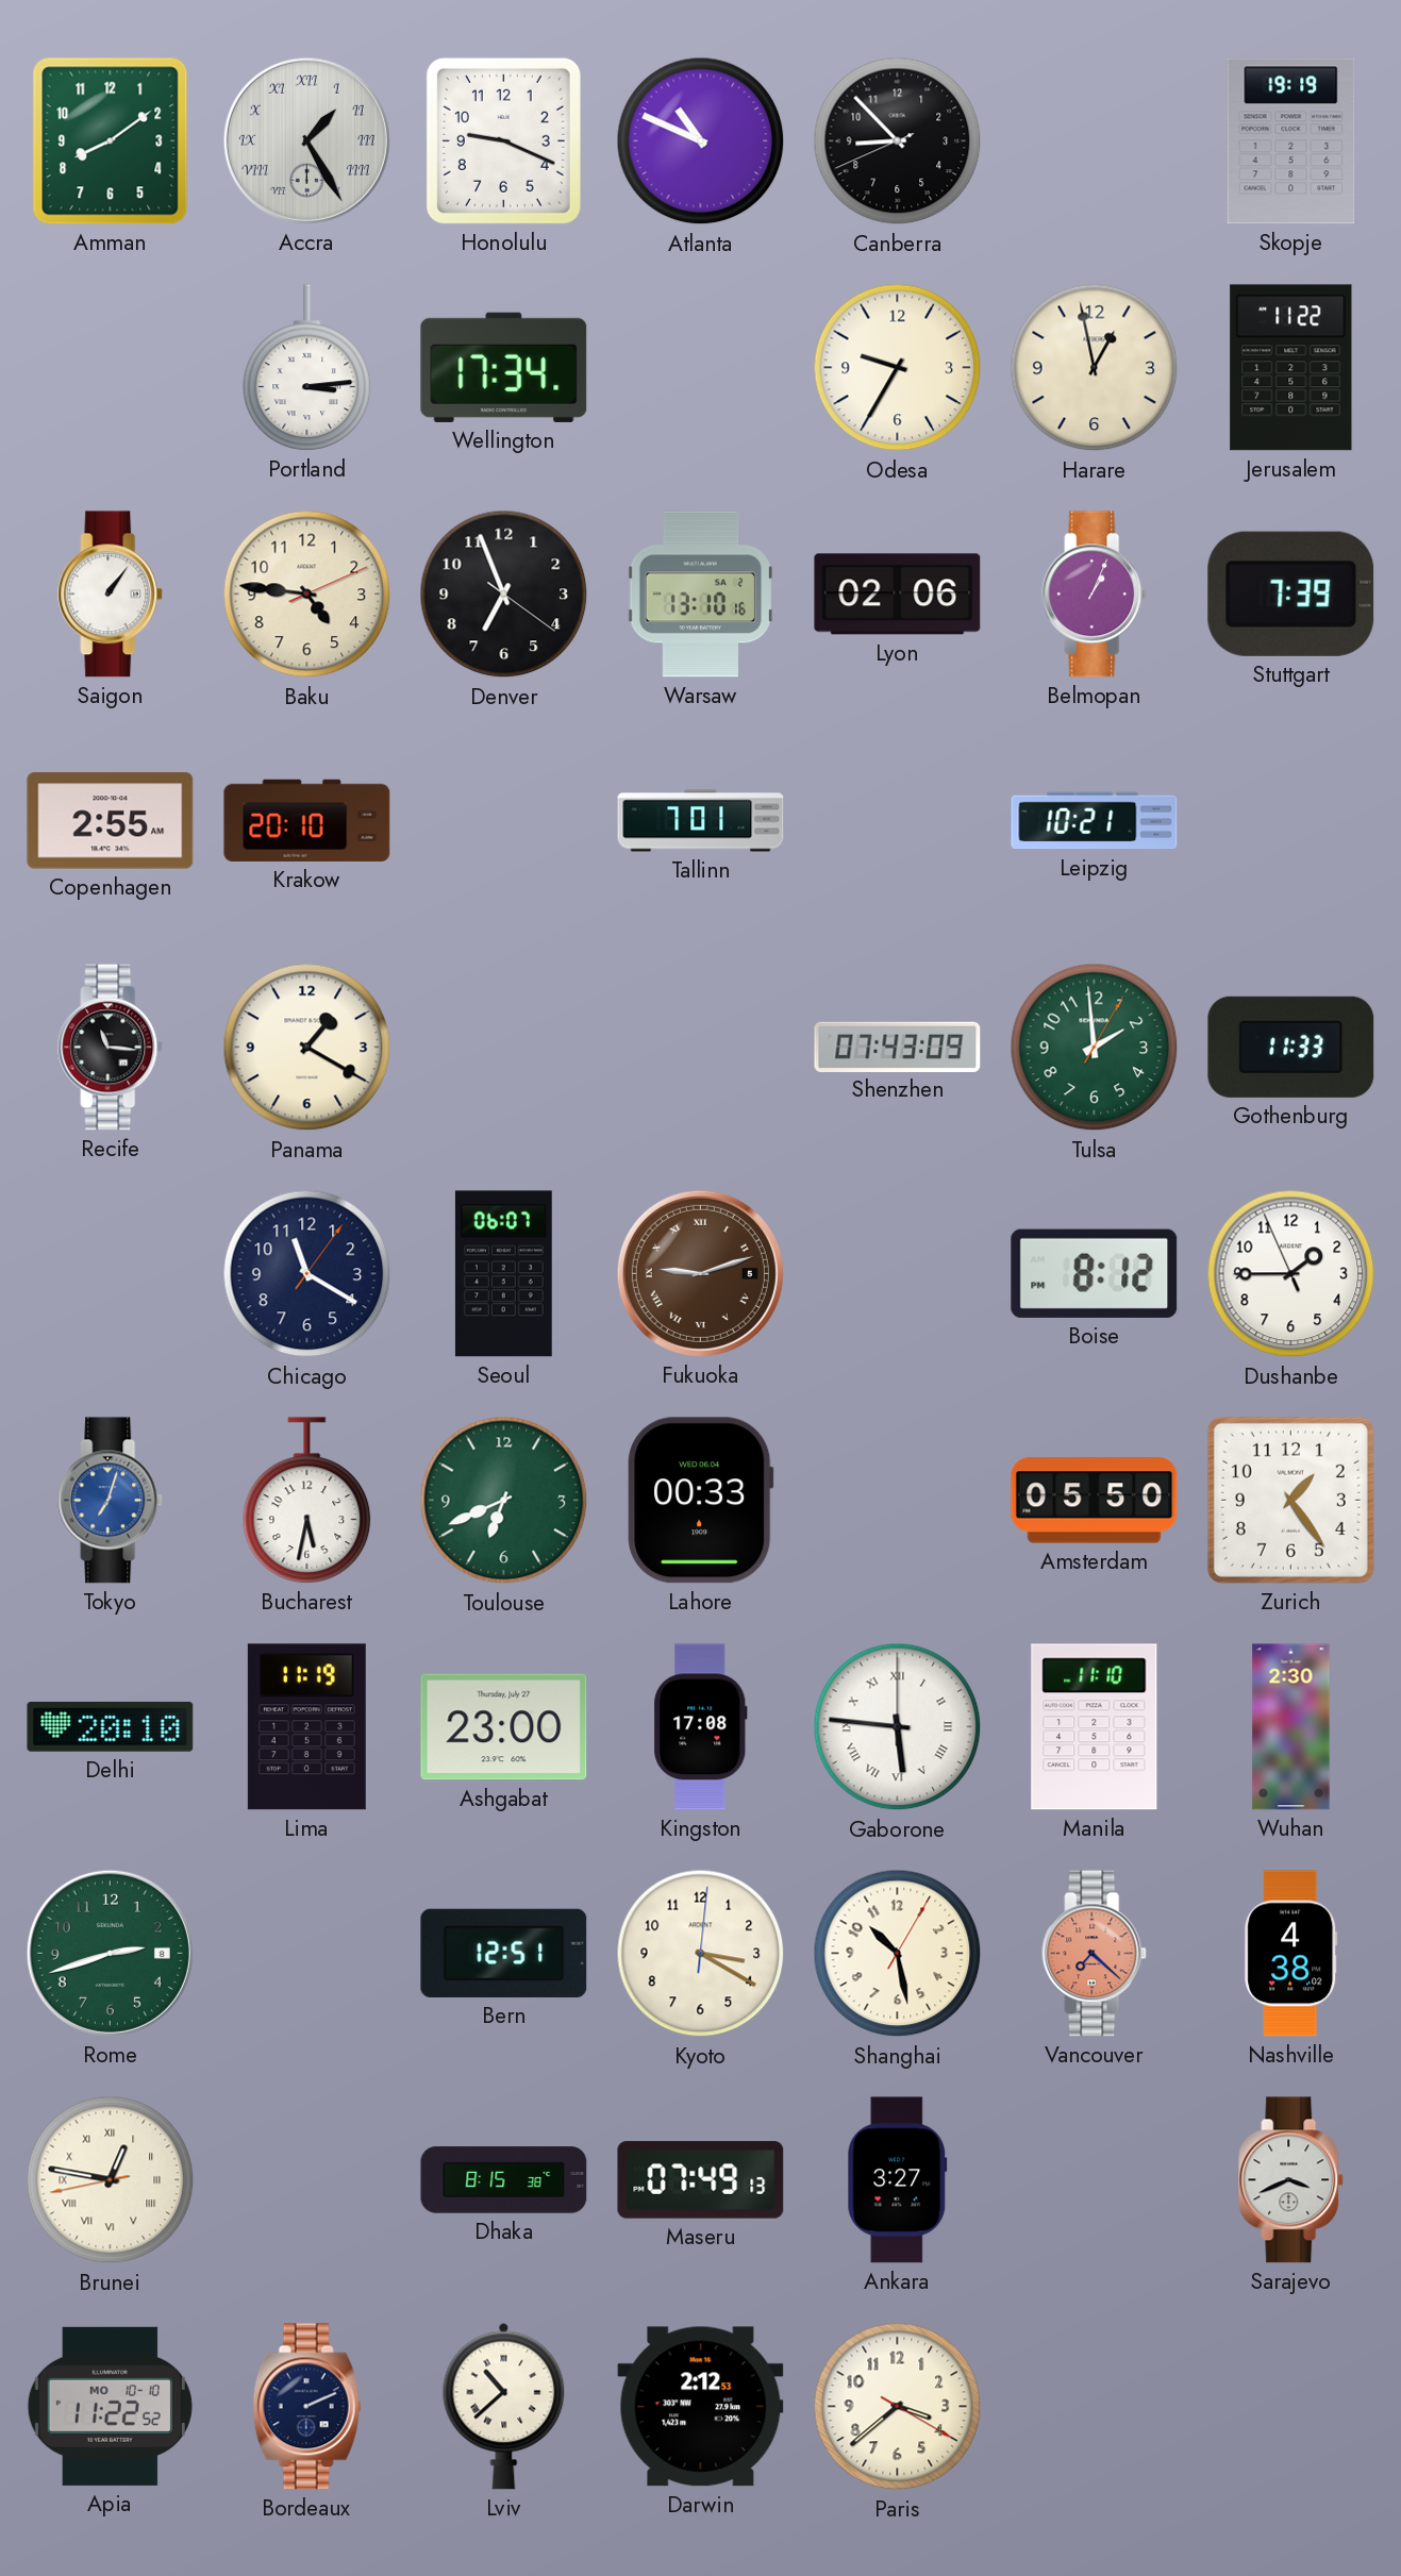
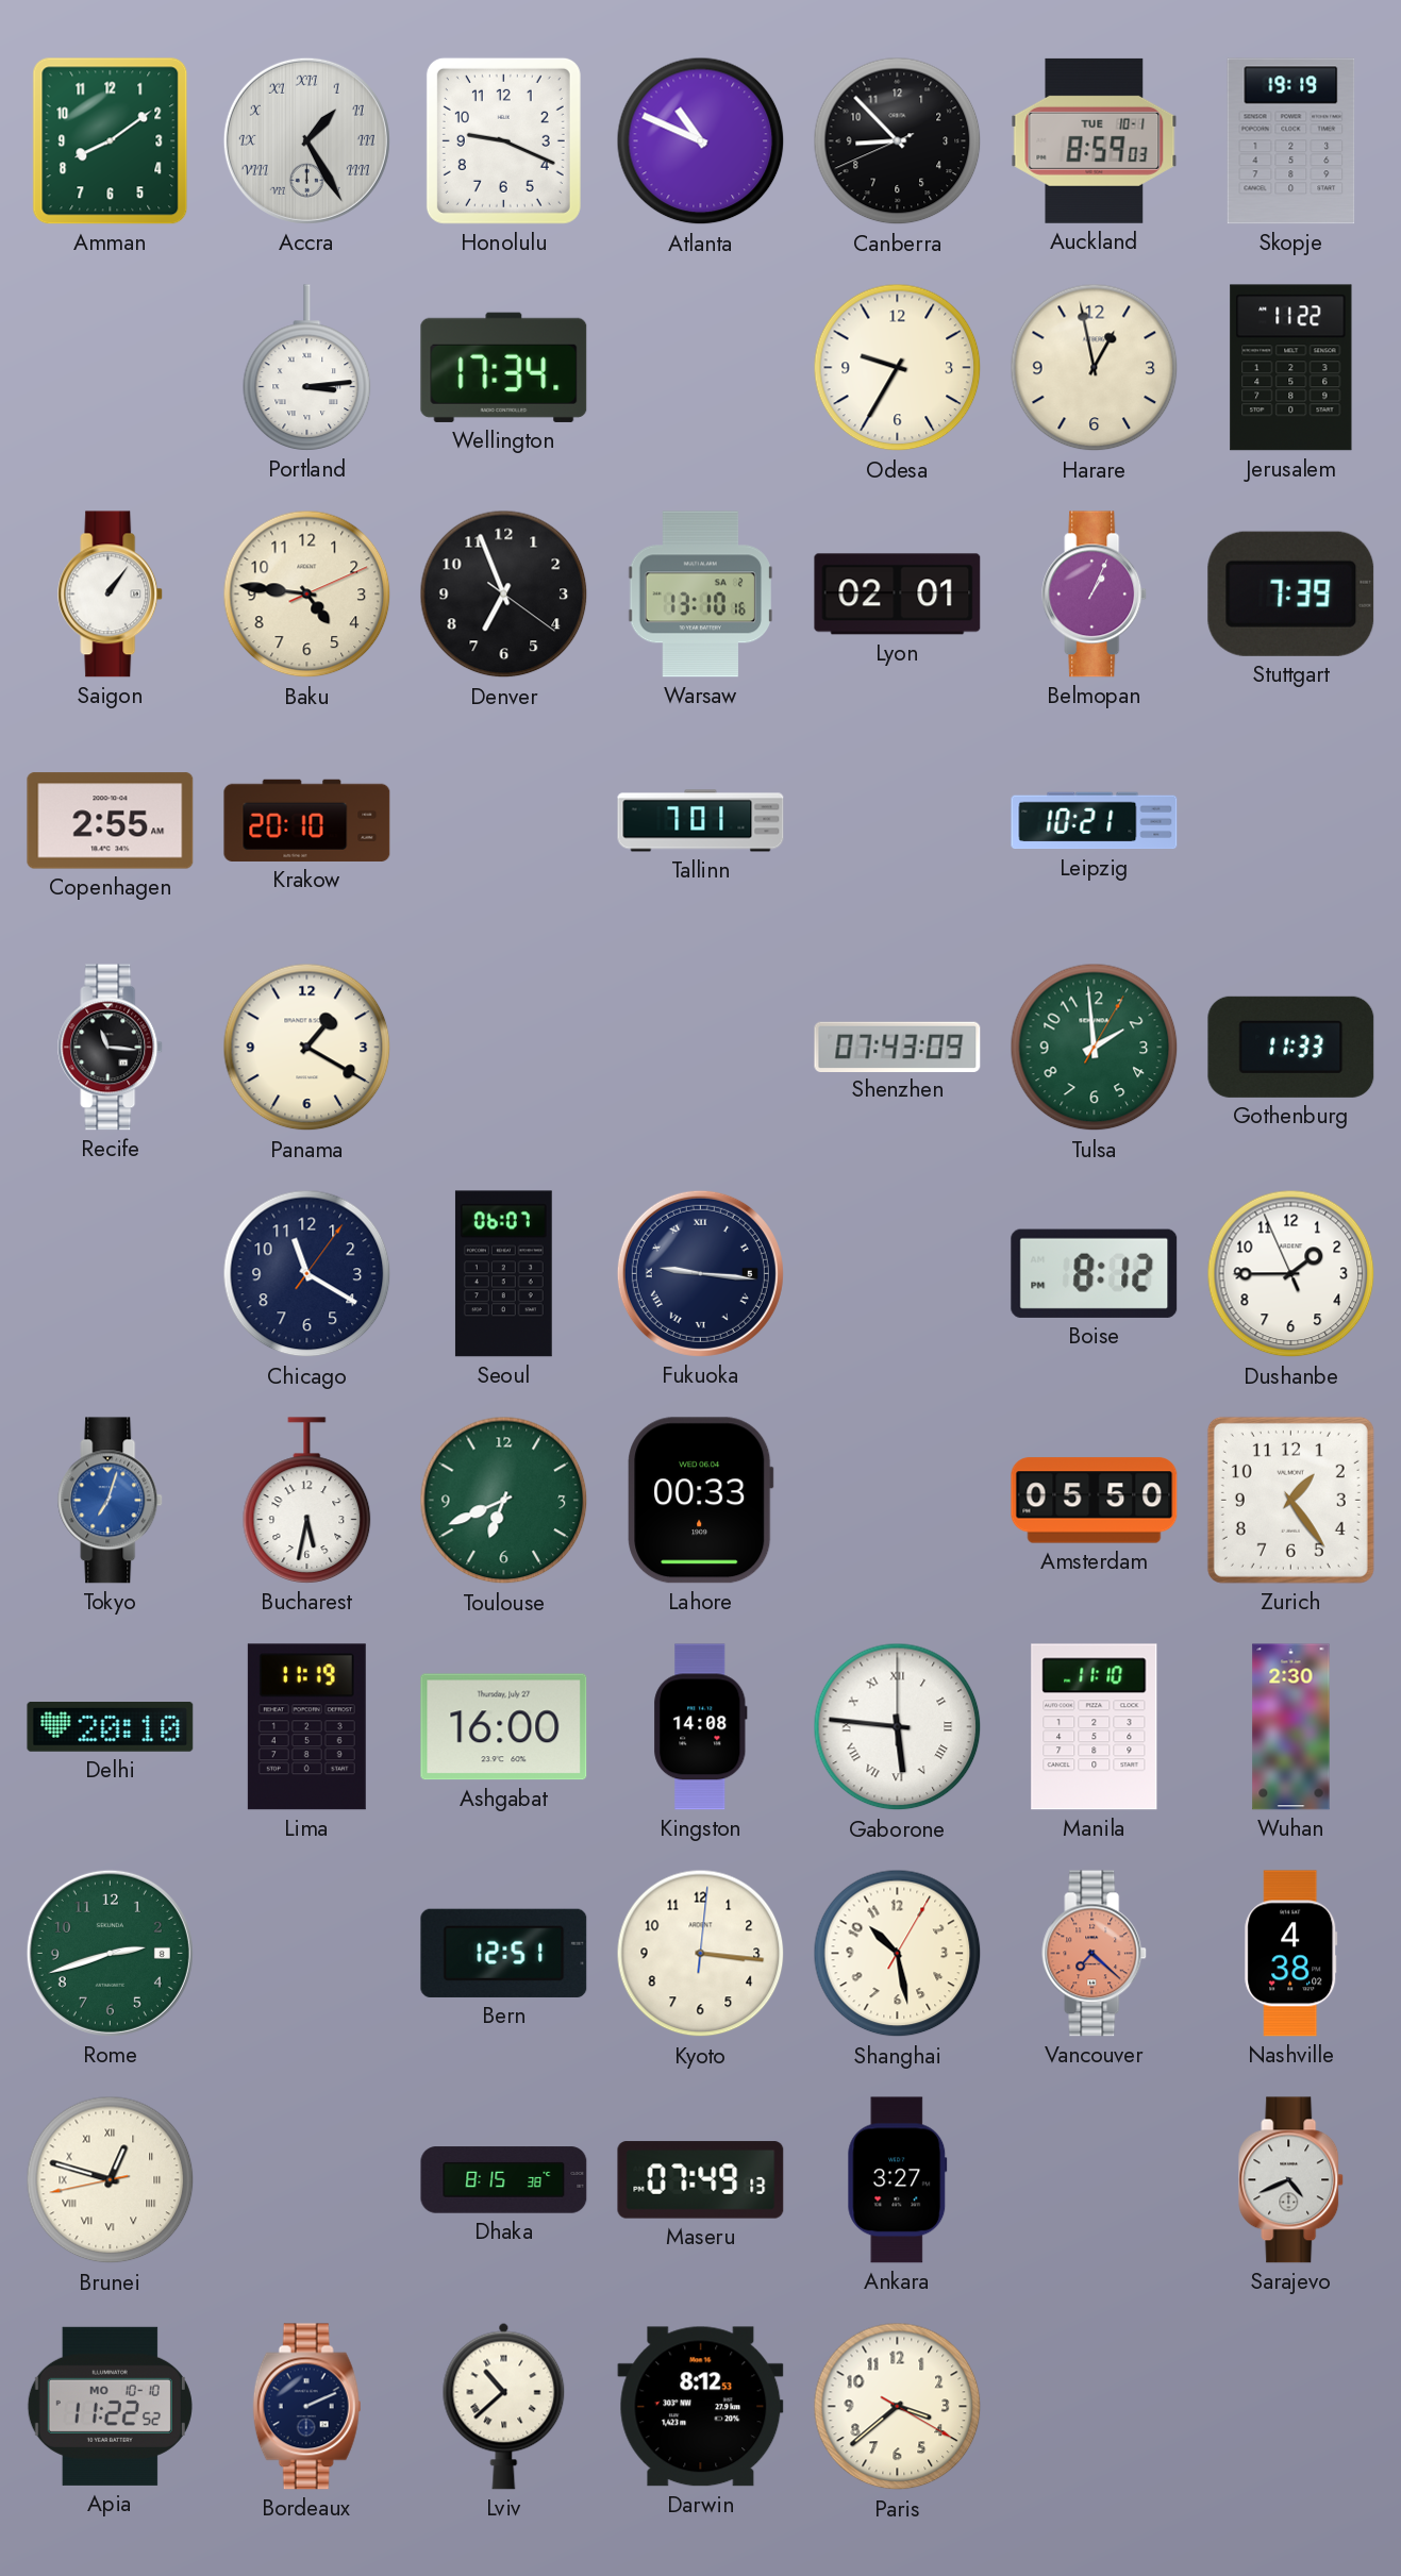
Auckland: none -> 8:59 (1095, 140)
Lyon: 02:06 -> 02:01 (898, 595)
Fukuoka: 9:12 -> 9:16 (700, 1273)
Fukuoka dial: brown -> navy (700, 1273)
Ashgabat: 23:00 -> 16:00 (504, 1727)
Kingston: 17:08 -> 14:08 (701, 1727)
Kyoto: 3:20 -> 3:16 (701, 1954)
Brunei: 12:46 -> 12:47 (111, 2180)
Sarajevo: 3:41 -> 4:41 (1291, 2180)
Darwin: 2:12 -> 8:12 (701, 2407)
